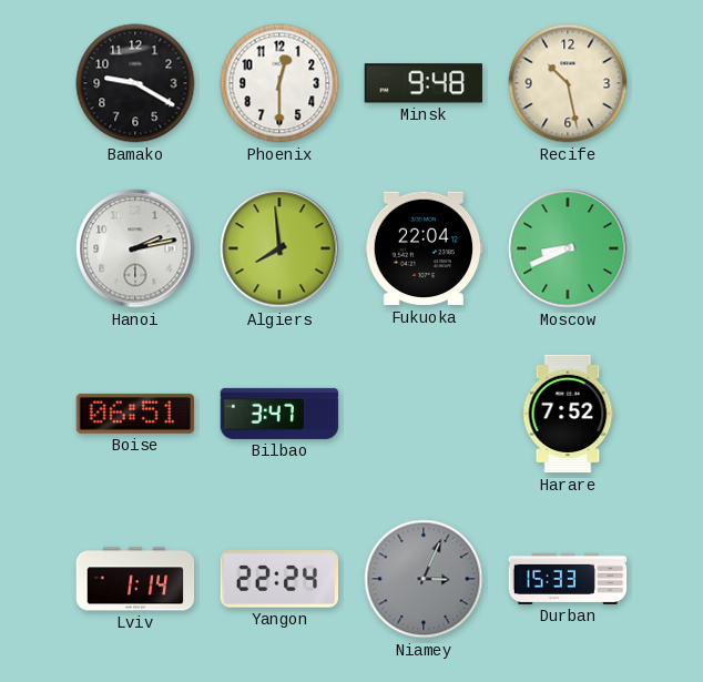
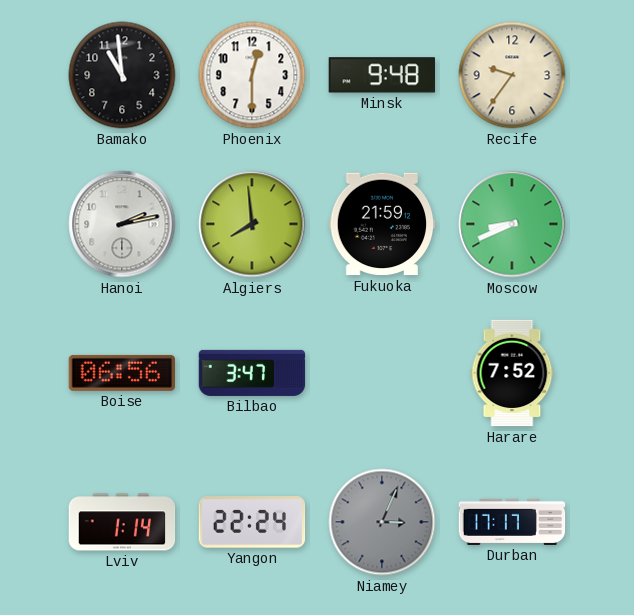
Bamako: 9:20 -> 10:59 (122, 75)
Recife: 10:28 -> 9:36 (512, 75)
Fukuoka: 22:04 -> 21:59 (382, 224)
Boise: 06:51 -> 06:56 (122, 373)
Durban: 15:33 -> 17:17 (512, 522)
